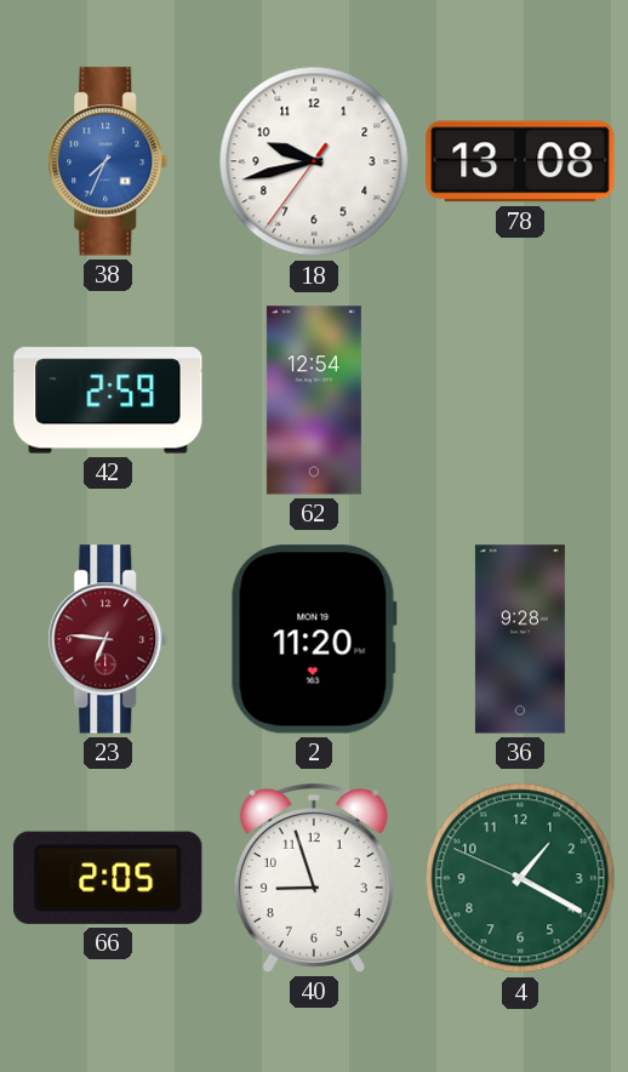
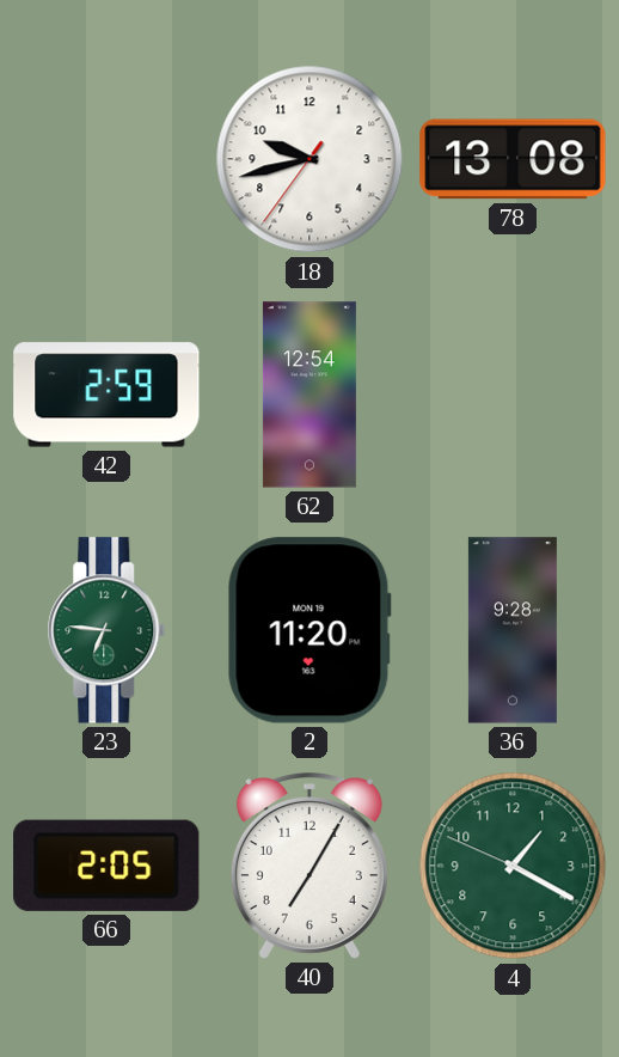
38: 7:34 -> none (108, 161)
23 dial: burgundy -> green (106, 630)
40: 8:57 -> 7:05 (309, 867)
